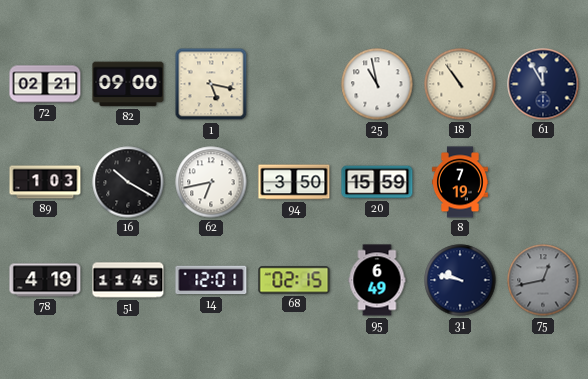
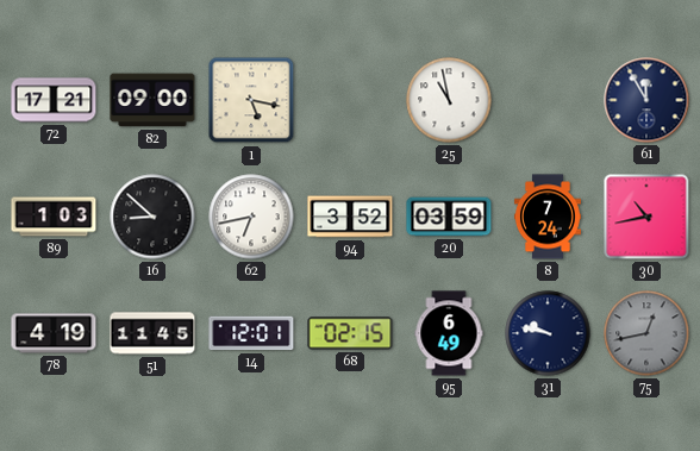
72: 02:21 -> 17:21 (54, 100)
18: 10:54 -> none (460, 84)
16: 10:20 -> 8:52 (152, 217)
94: 3:50 -> 3:52 (350, 217)
20: 15:59 -> 03:59 (449, 217)
8: 7:19 -> 7:24 (548, 217)
30: none -> 10:43 (646, 217)
